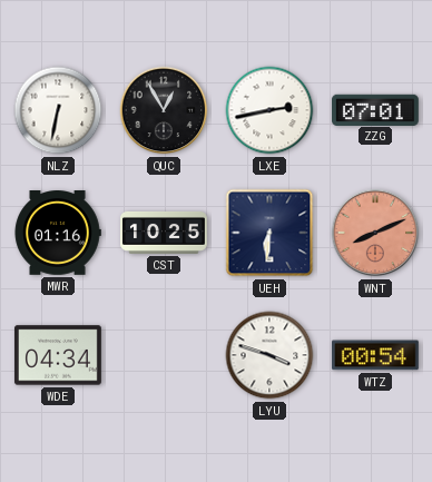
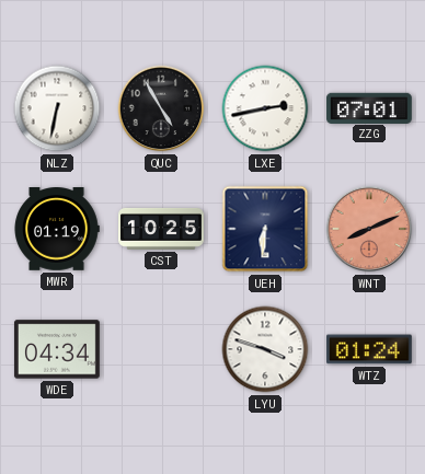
QUC: 12:55 -> 4:55 (161, 108)
MWR: 01:16 -> 01:19 (57, 230)
WTZ: 00:54 -> 01:24 (369, 349)
